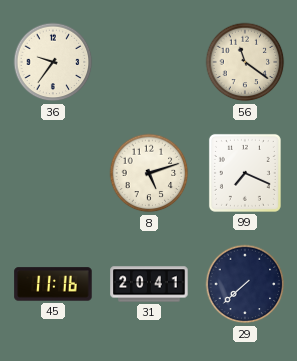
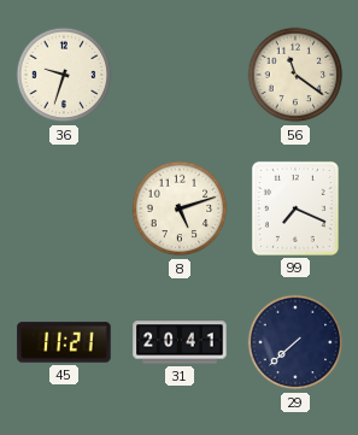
36: 9:36 -> 9:33 (64, 75)
45: 11:16 -> 11:21 (64, 342)
